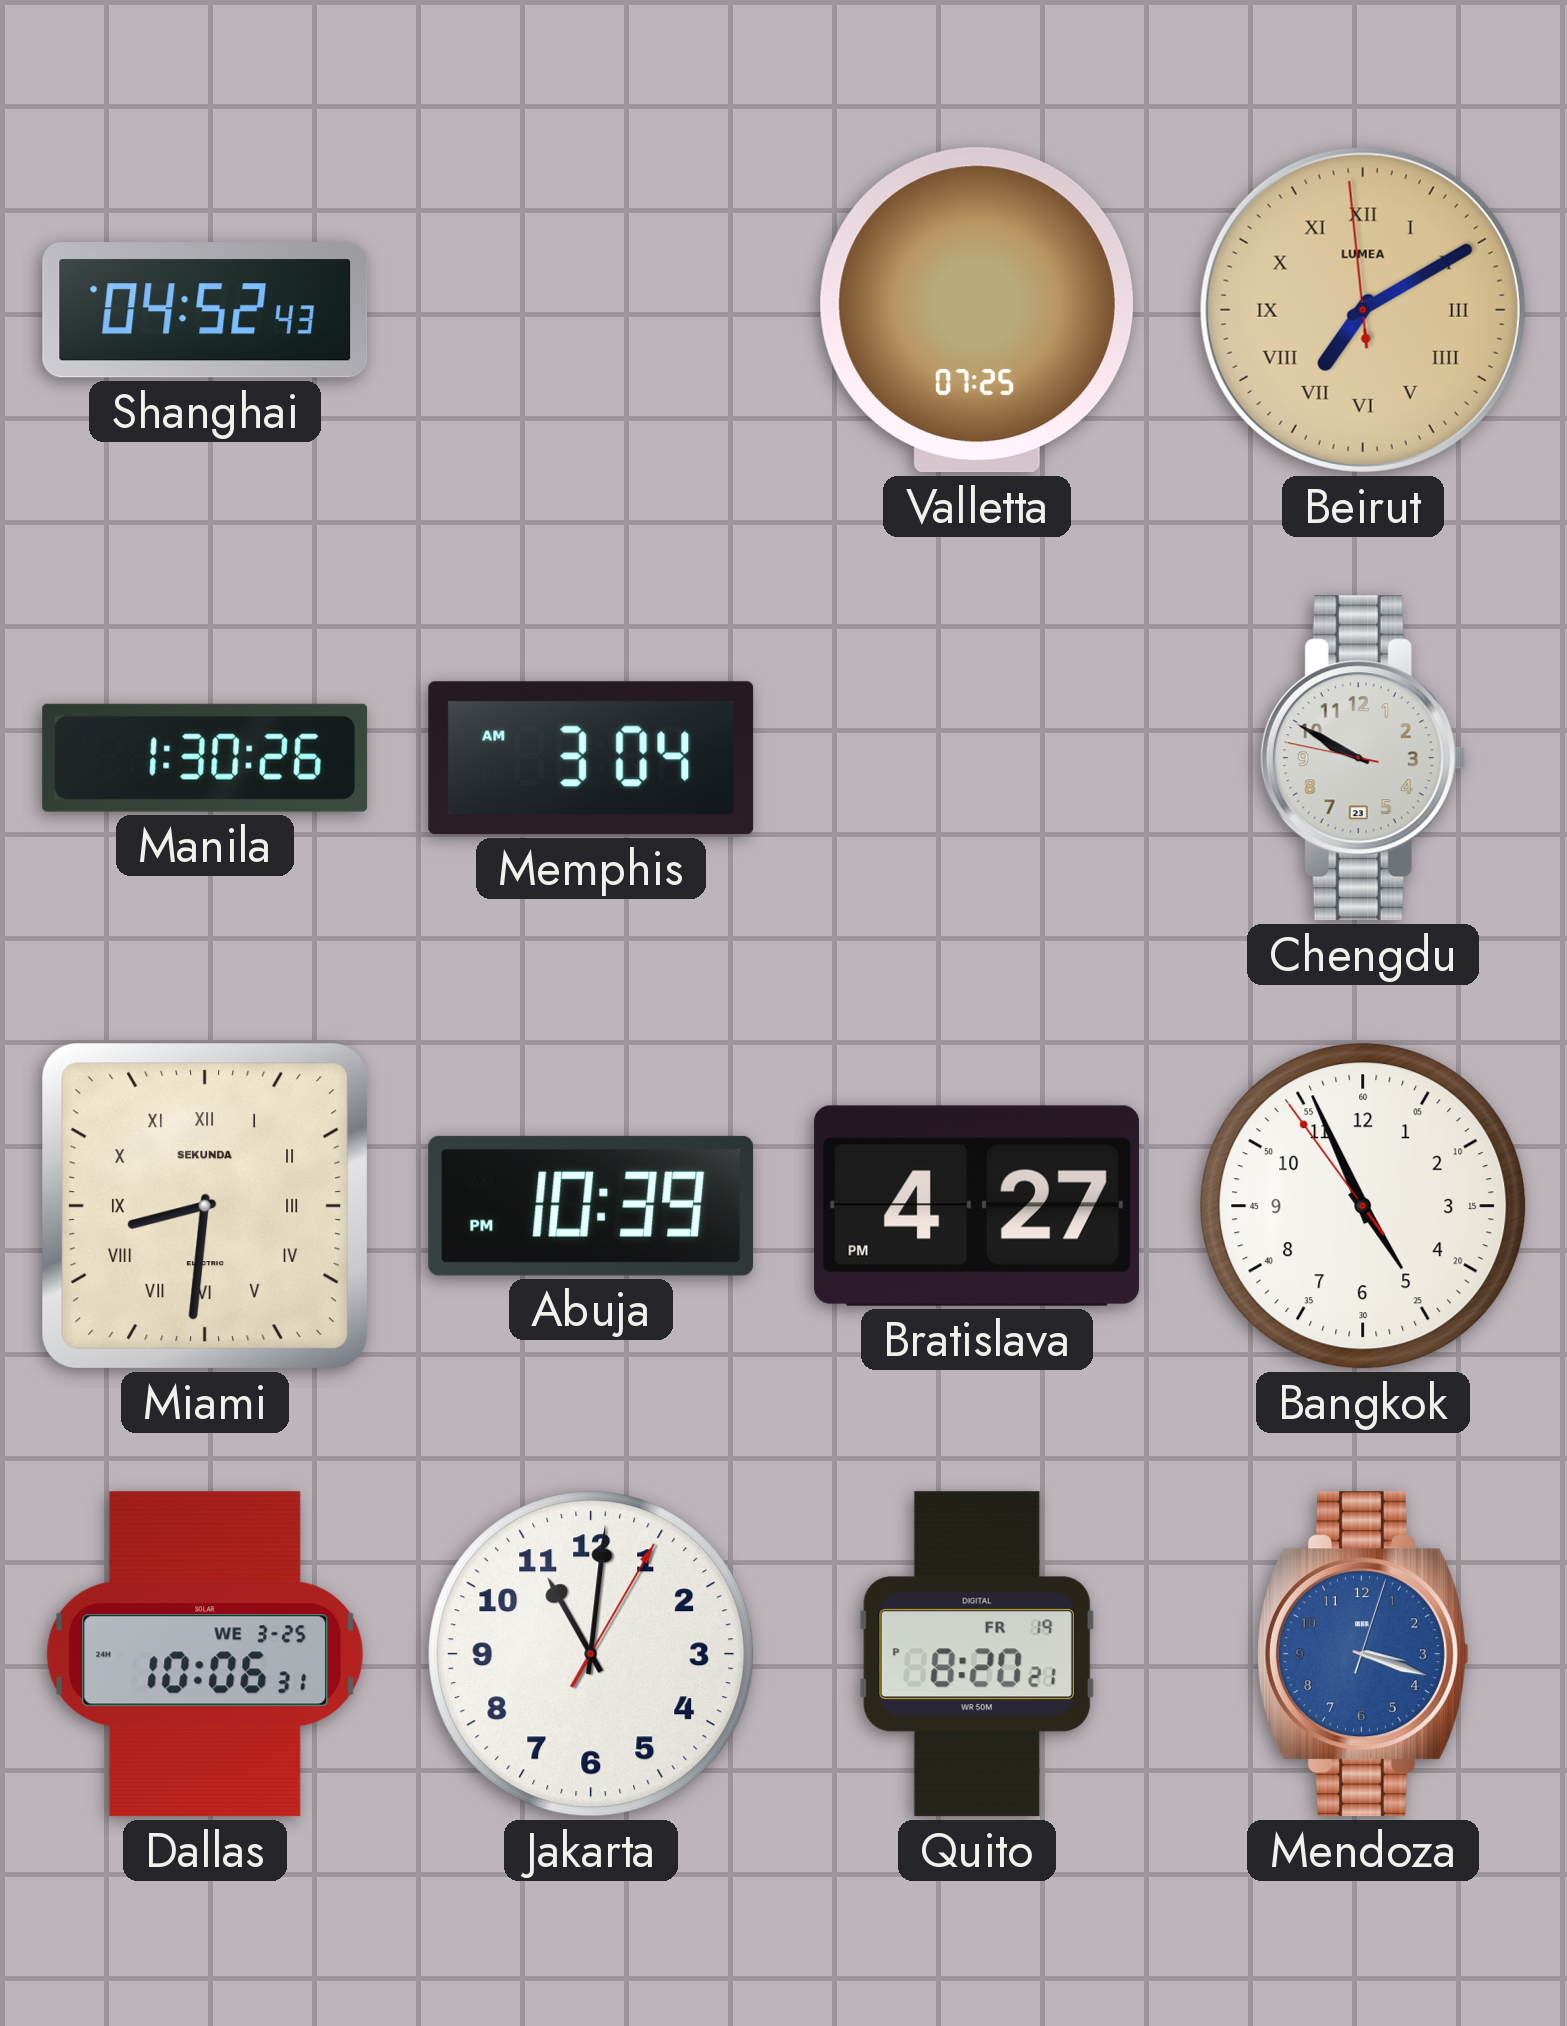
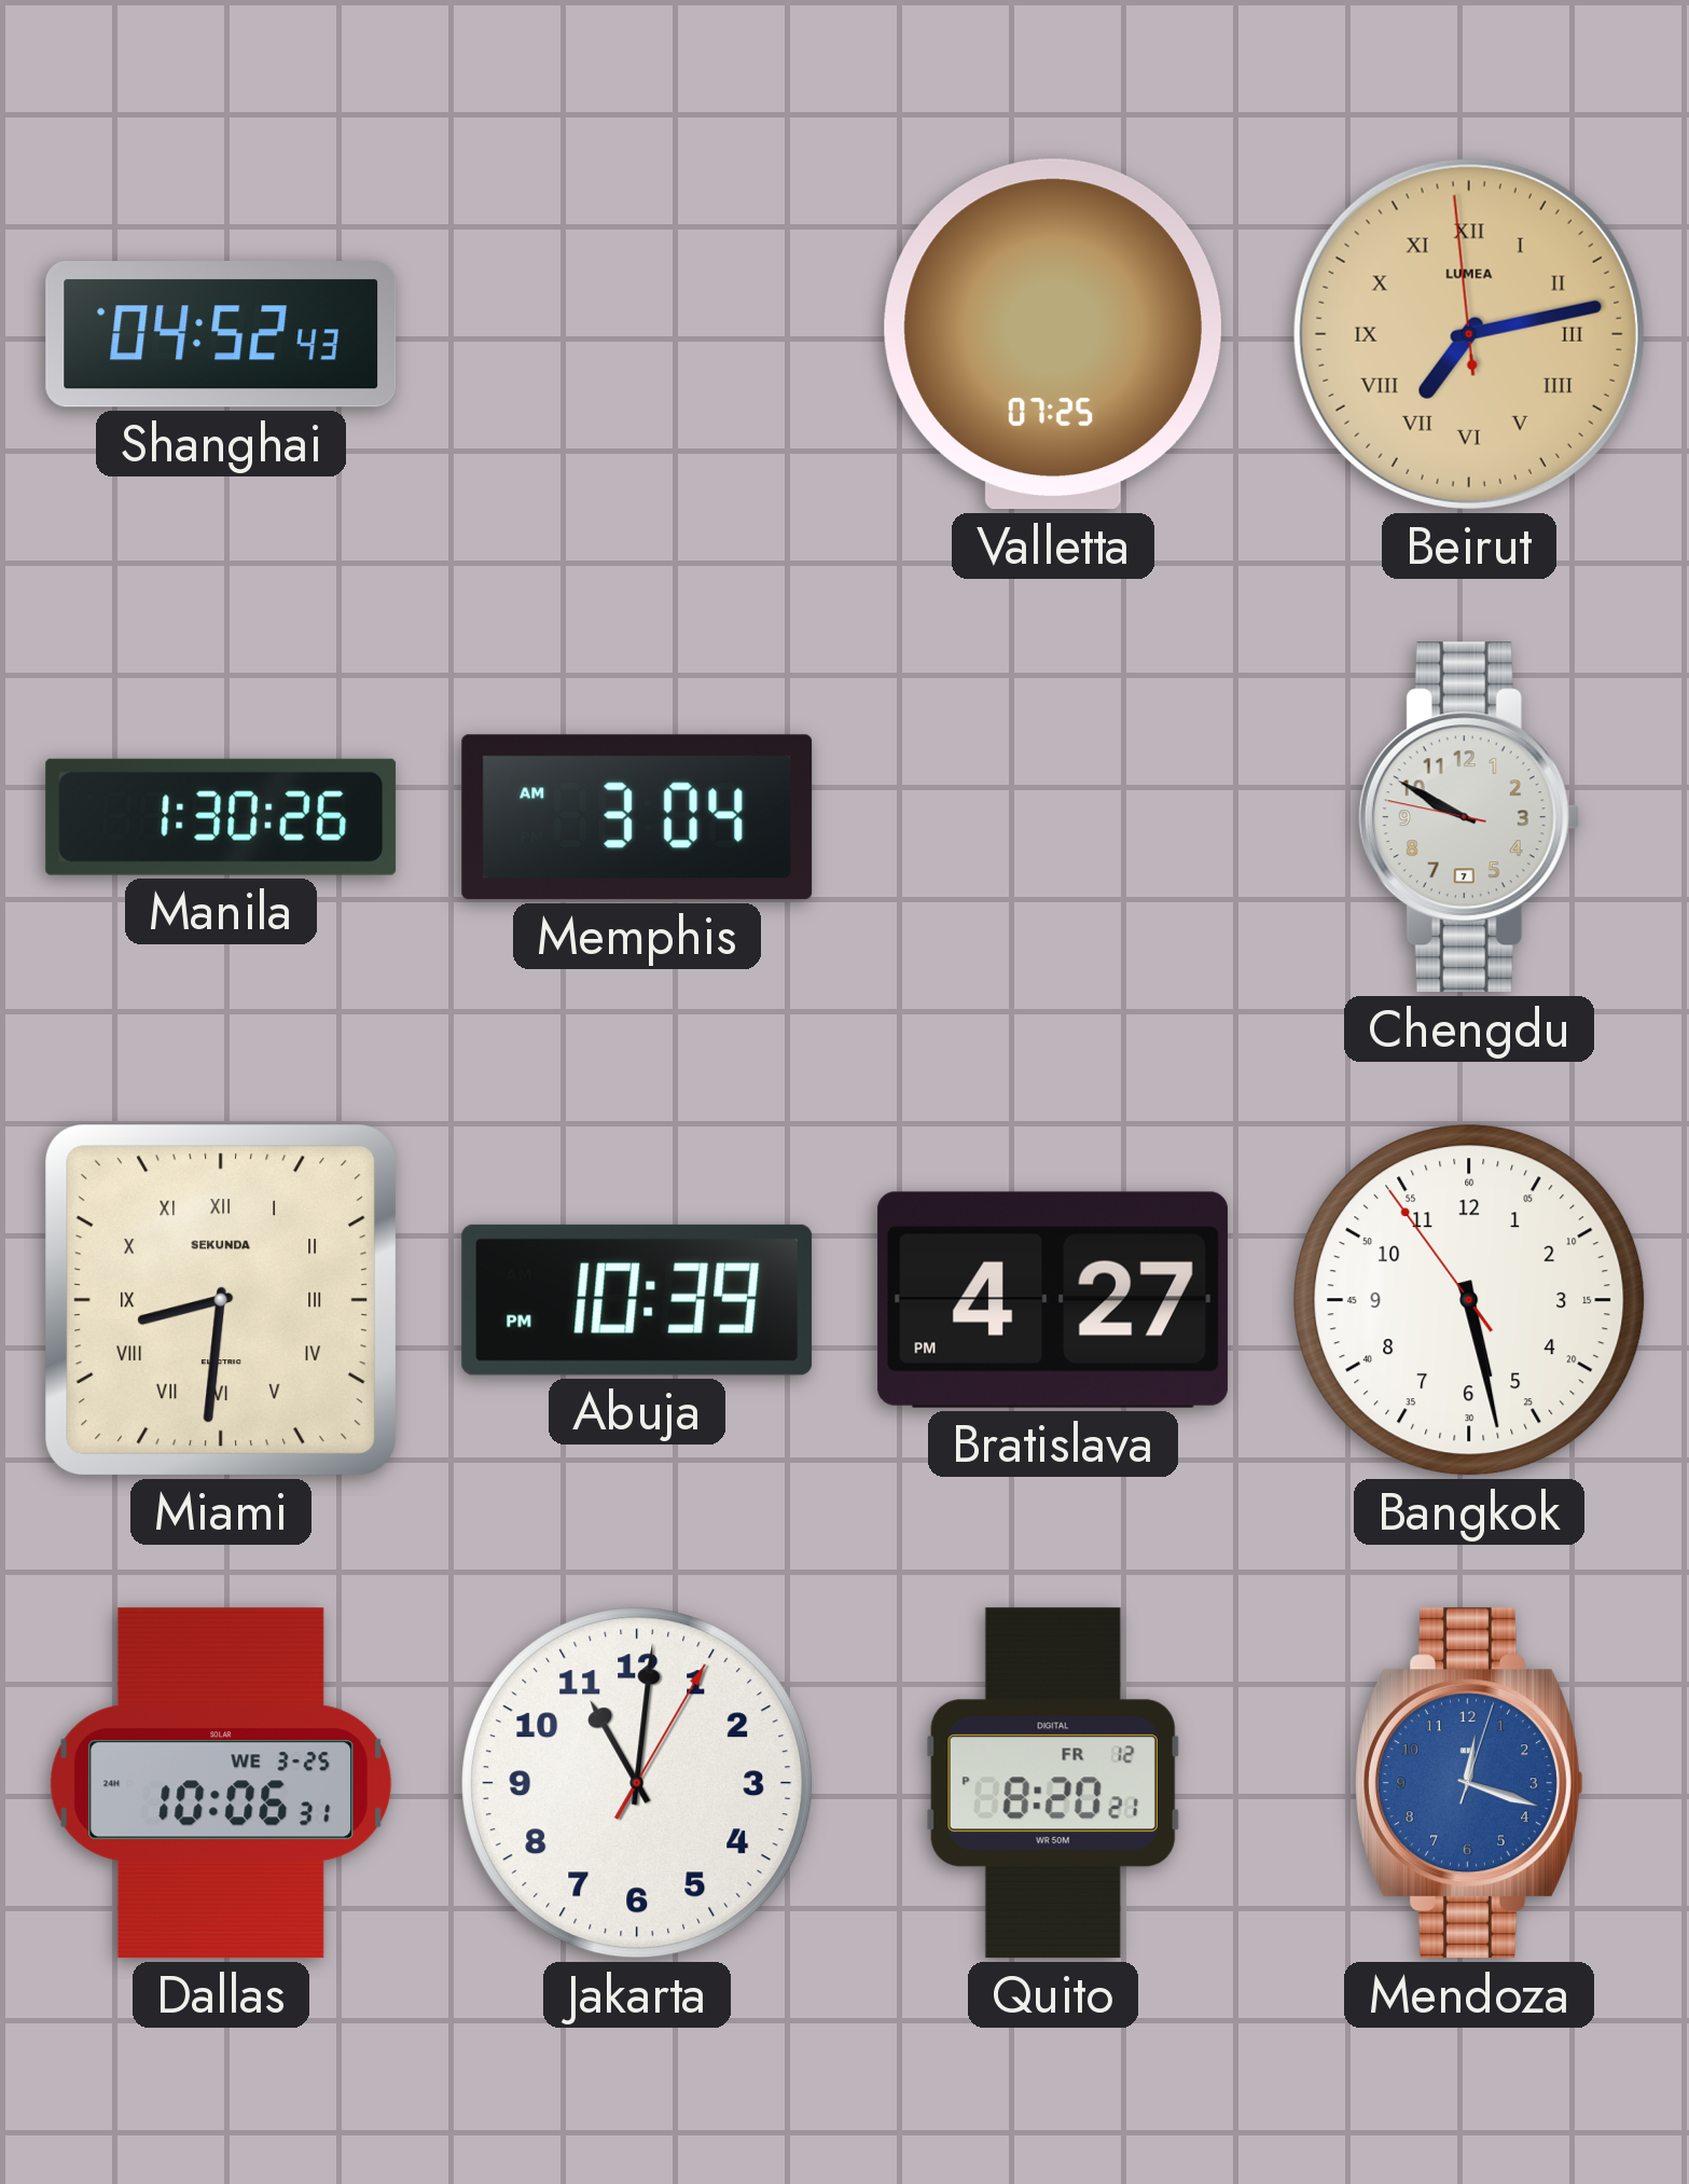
Beirut: 7:09 -> 7:12 (1469, 334)
Chengdu date: 23 -> 7 (1469, 817)
Bangkok: 4:55 -> 5:27 (1469, 1300)
Quito date: FR 19 -> FR 12 (1053, 1783)
Mendoza: 3:18 -> 12:18 (1469, 1783)
